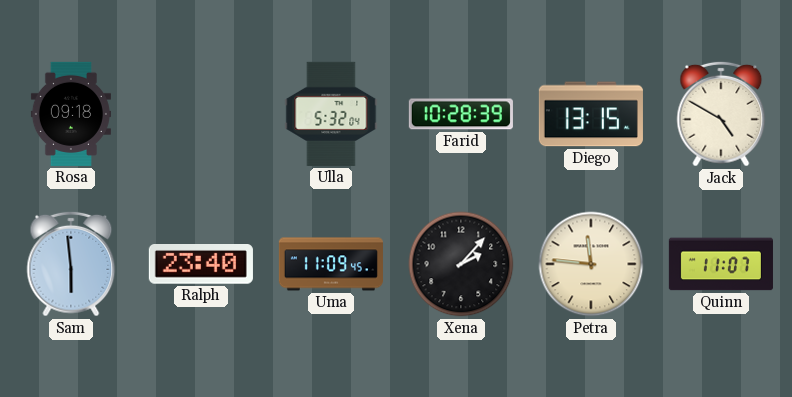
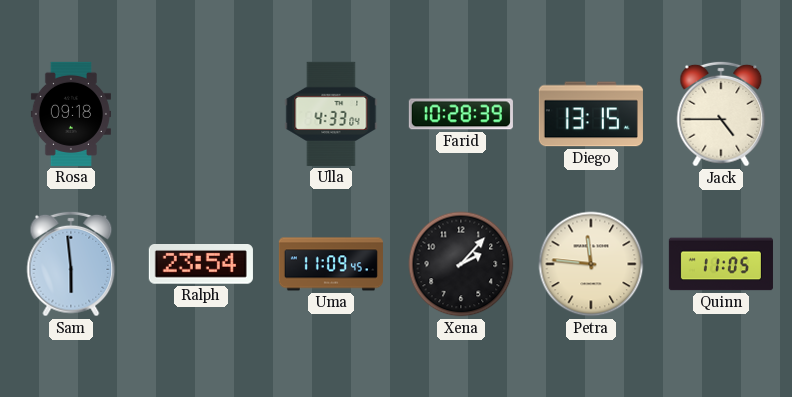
Ulla: 5:32 -> 4:33 (331, 114)
Jack: 4:50 -> 4:45 (721, 114)
Ralph: 23:40 -> 23:54 (201, 264)
Quinn: 11:07 -> 11:05 (721, 264)
